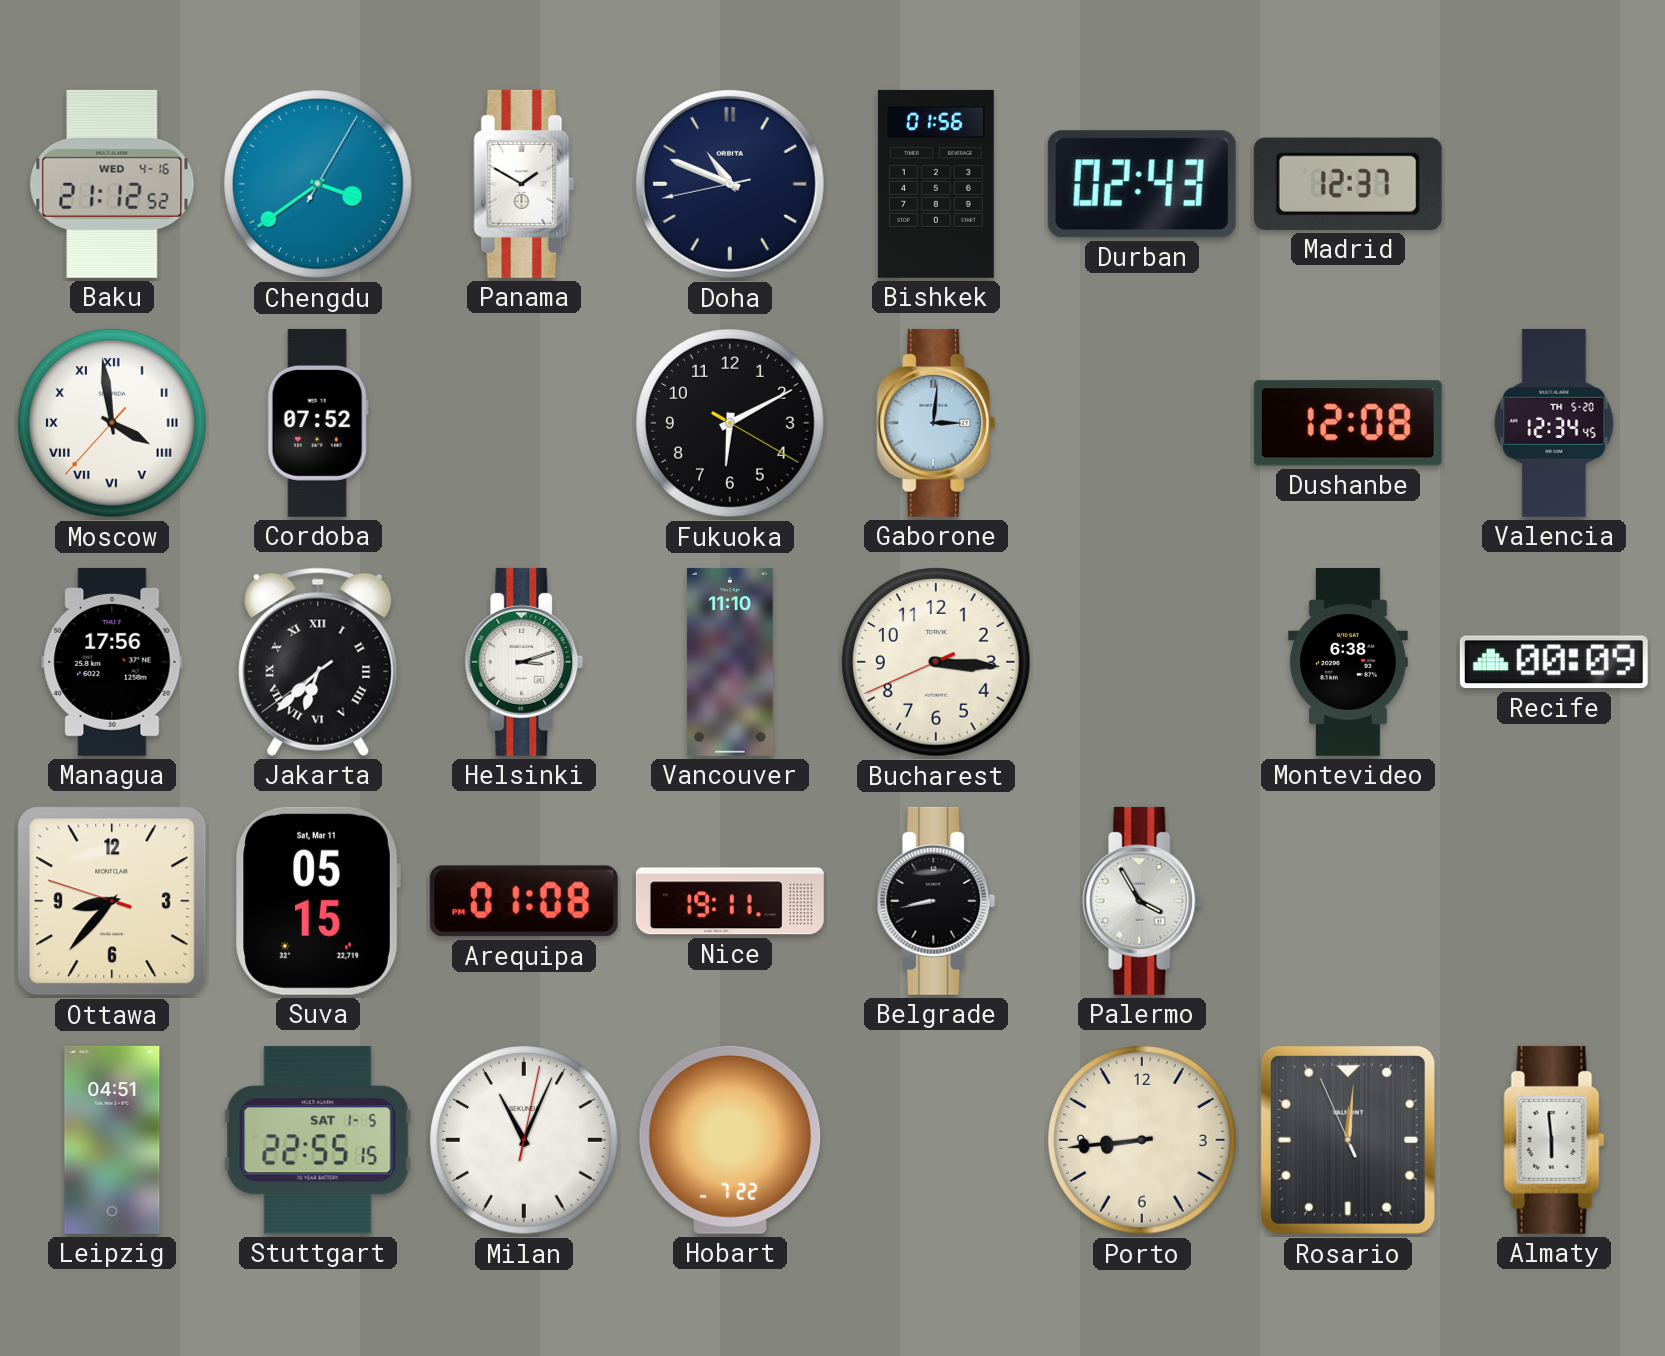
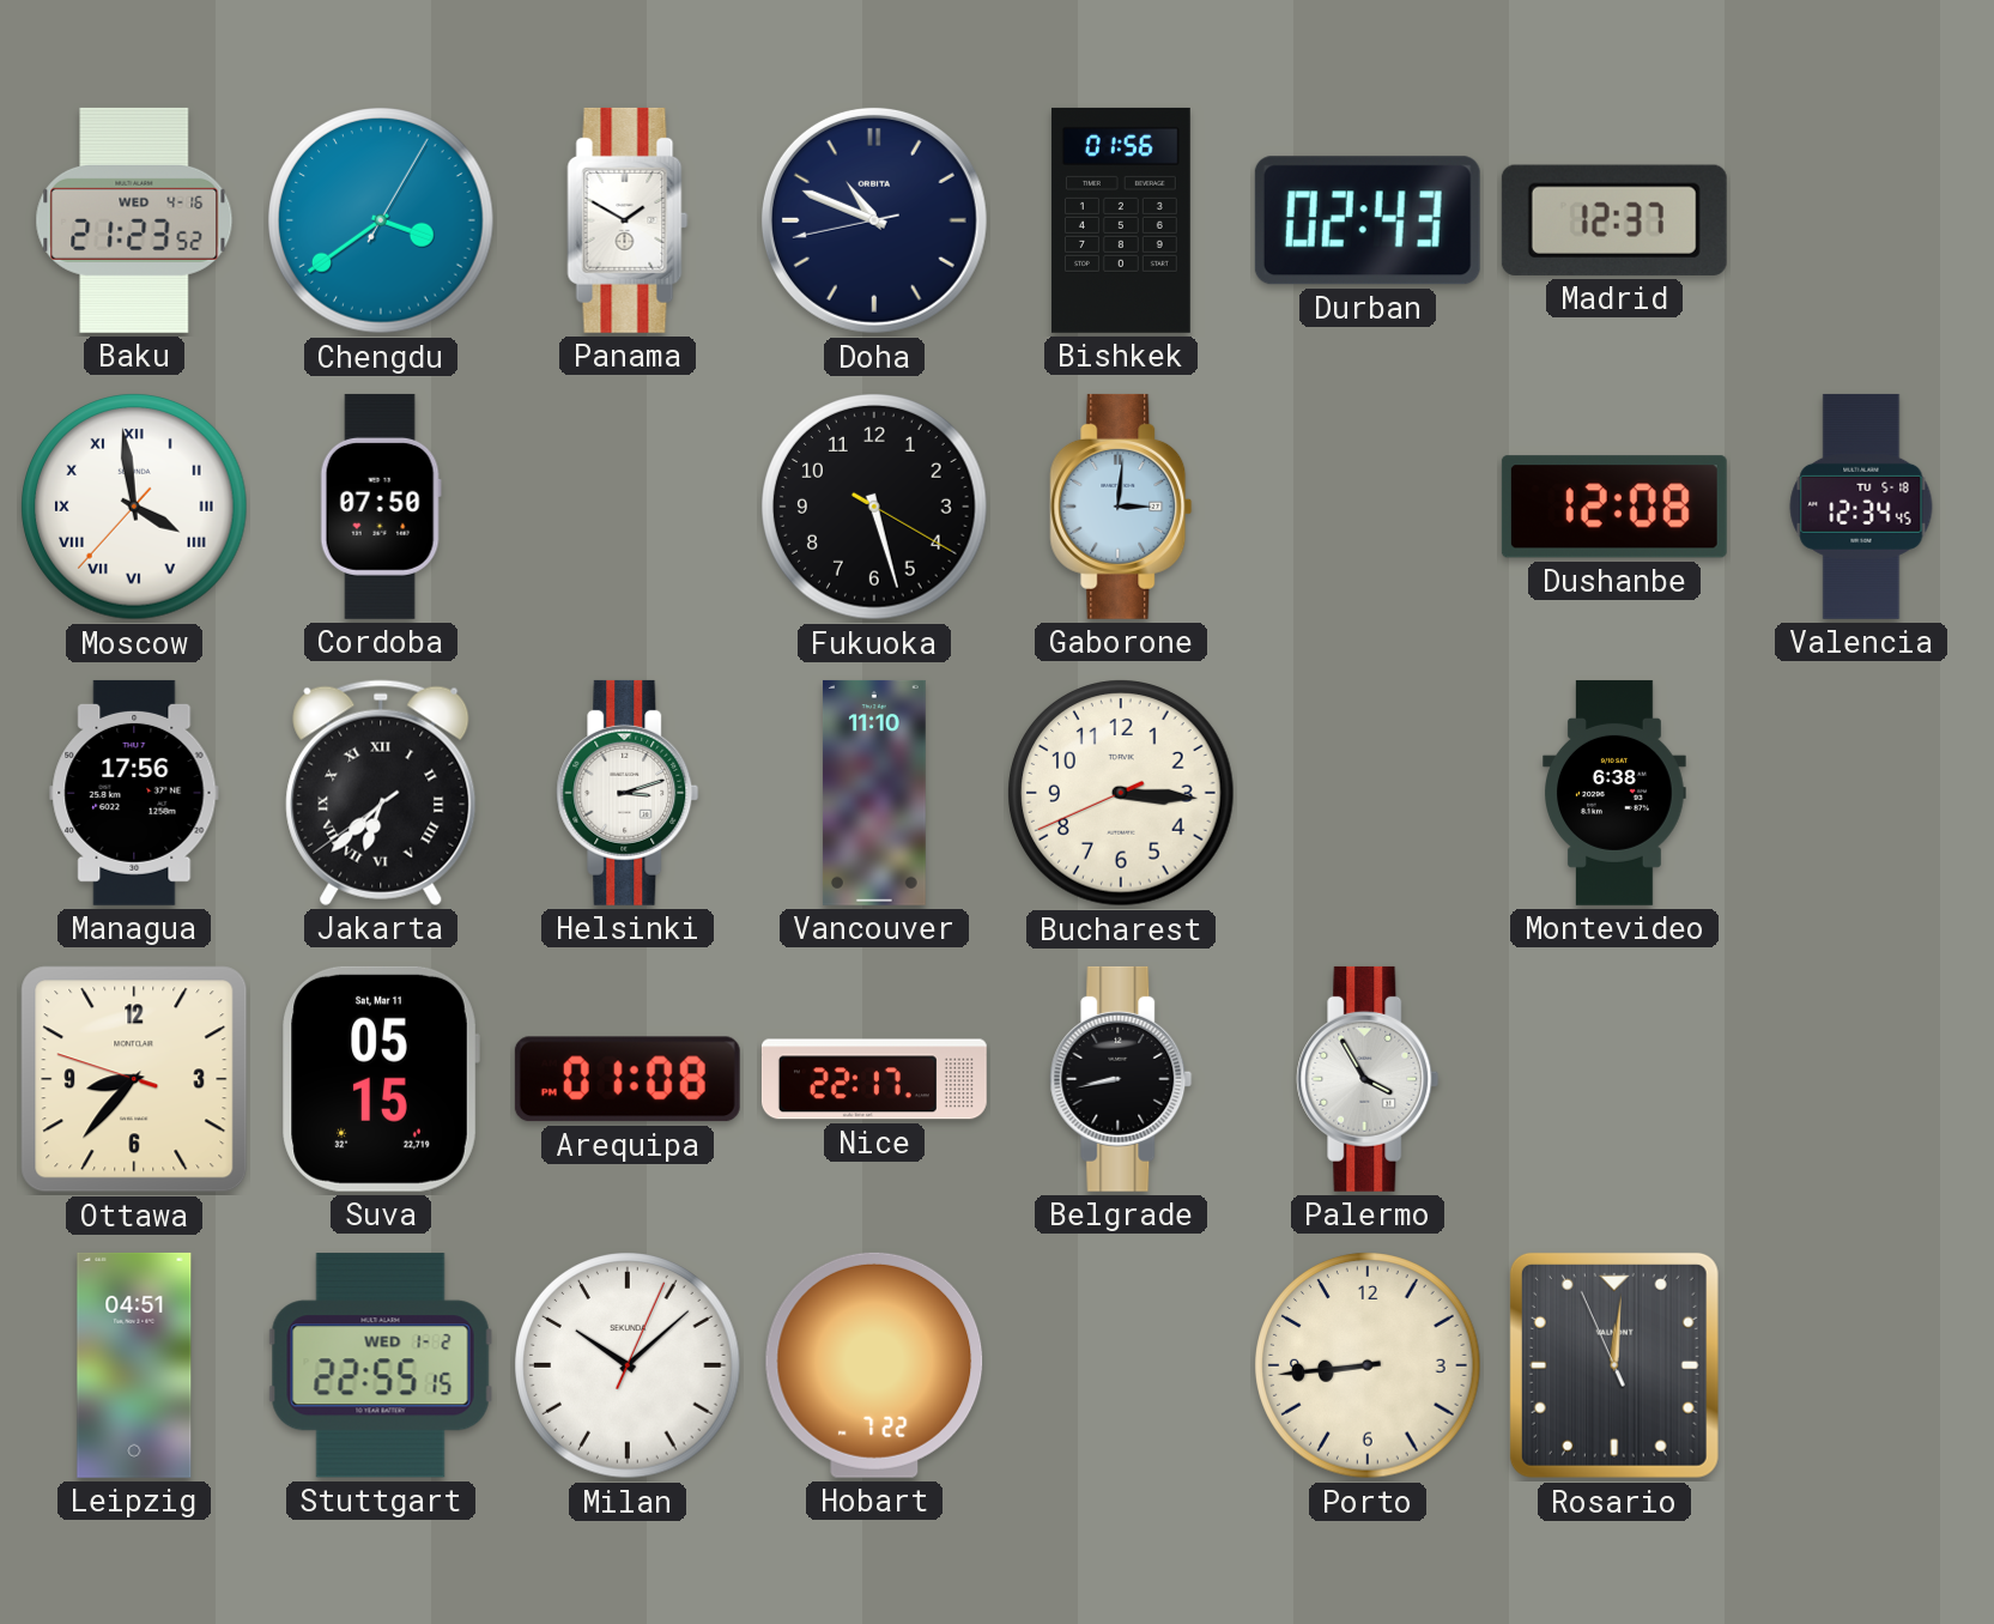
Baku: 21:12 -> 21:23 (134, 220)
Cordoba: 07:52 -> 07:50 (381, 507)
Fukuoka: 6:10 -> 5:27 (874, 507)
Valencia date: TH 5-20 -> TU 5-18 (1861, 507)
Recife: 00:09 -> none (1554, 662)
Nice: 19:11 -> 22:17 (874, 1079)
Stuttgart date: SAT 1-5 -> WED 1-2 (381, 1365)
Milan: 11:04 -> 10:08 (628, 1365)
Almaty: 5:59 -> none (1554, 1140)
